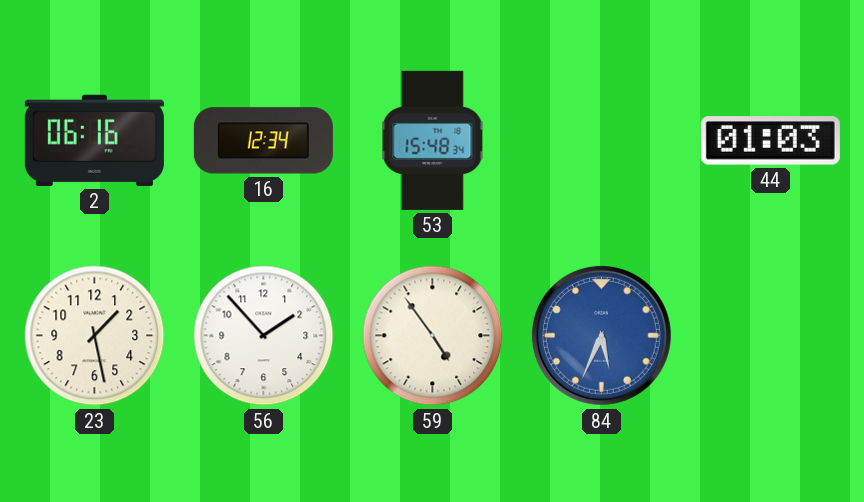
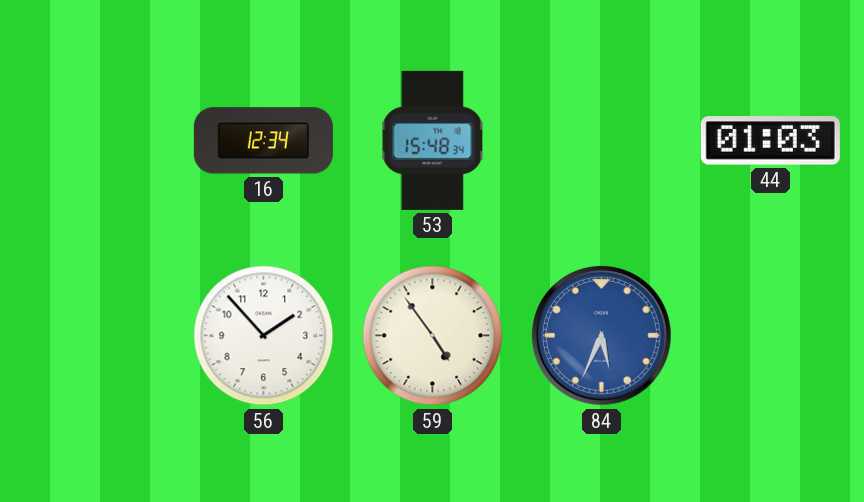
2: 06:16 -> none (94, 140)
23: 1:28 -> none (95, 336)
